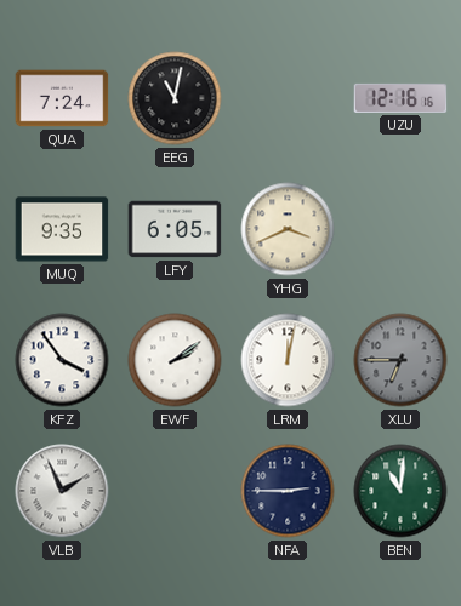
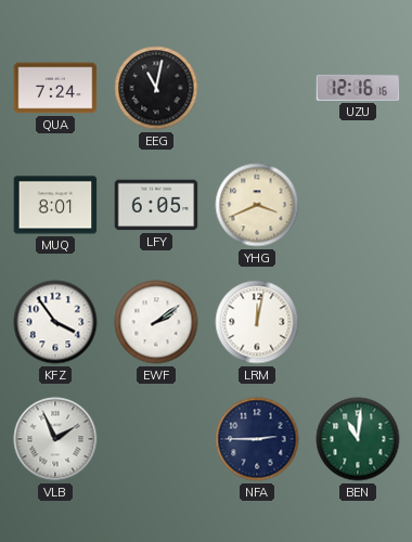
MUQ: 9:35 -> 8:01 (55, 205)
XLU: 6:45 -> none (400, 360)
